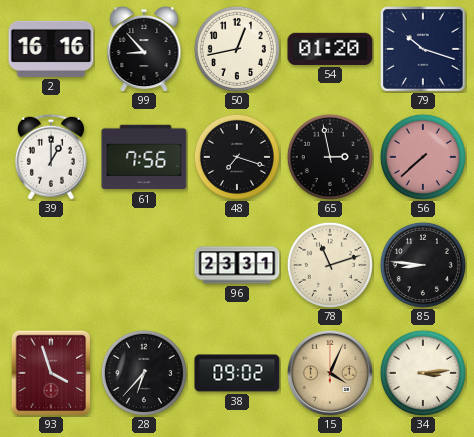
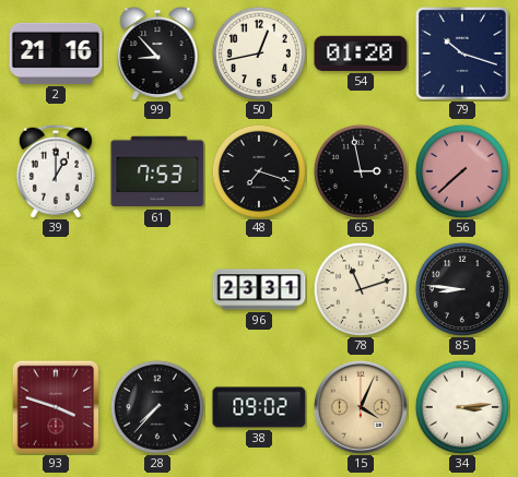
2: 16:16 -> 21:16 (56, 53)
61: 7:56 -> 7:53 (157, 171)
93: 3:57 -> 3:48 (56, 407)
28: 6:37 -> 7:37 (157, 407)
